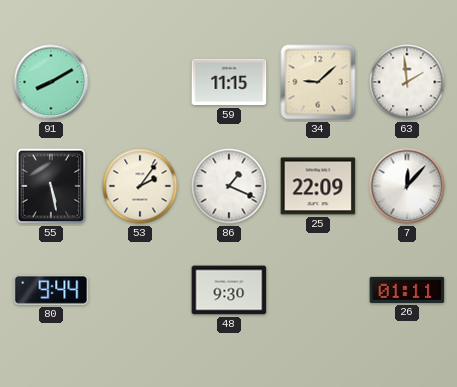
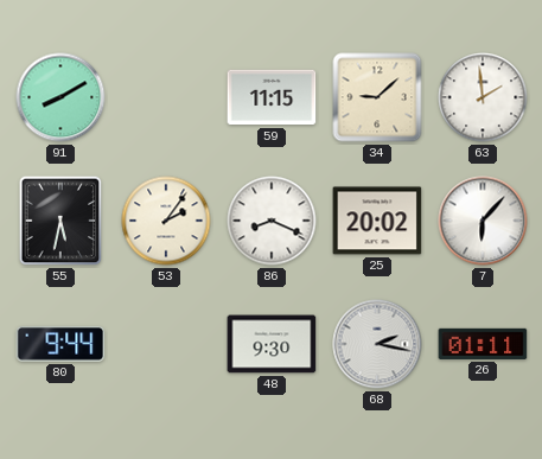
55: 5:28 -> 5:32 (60, 221)
86: 1:19 -> 8:19 (272, 221)
25: 22:09 -> 20:02 (377, 221)
7: 12:07 -> 6:07 (483, 221)
68: none -> 2:17 (377, 344)
